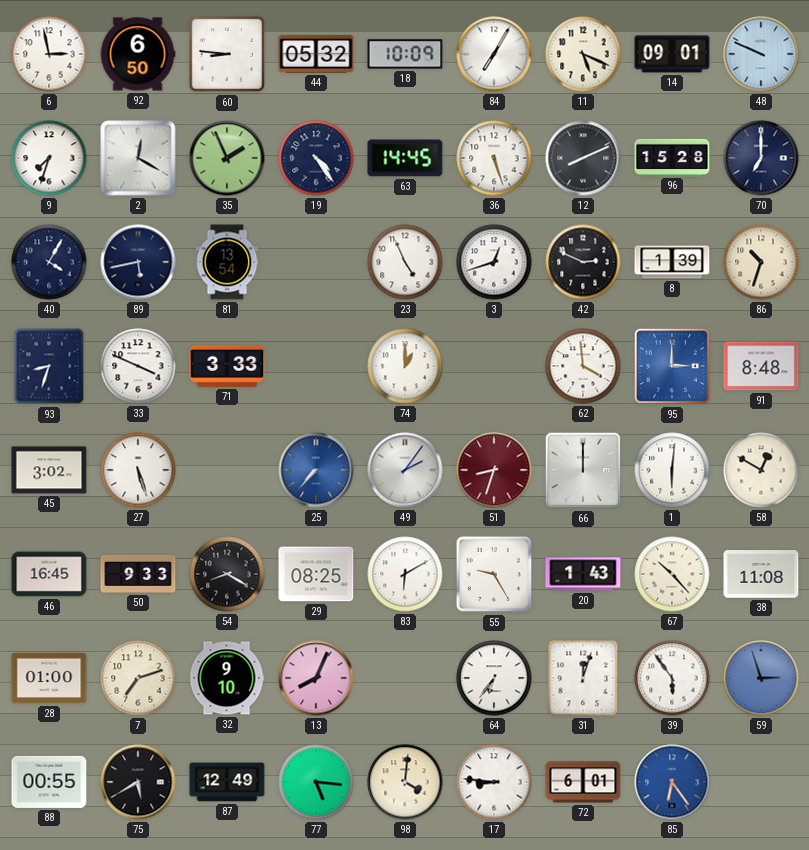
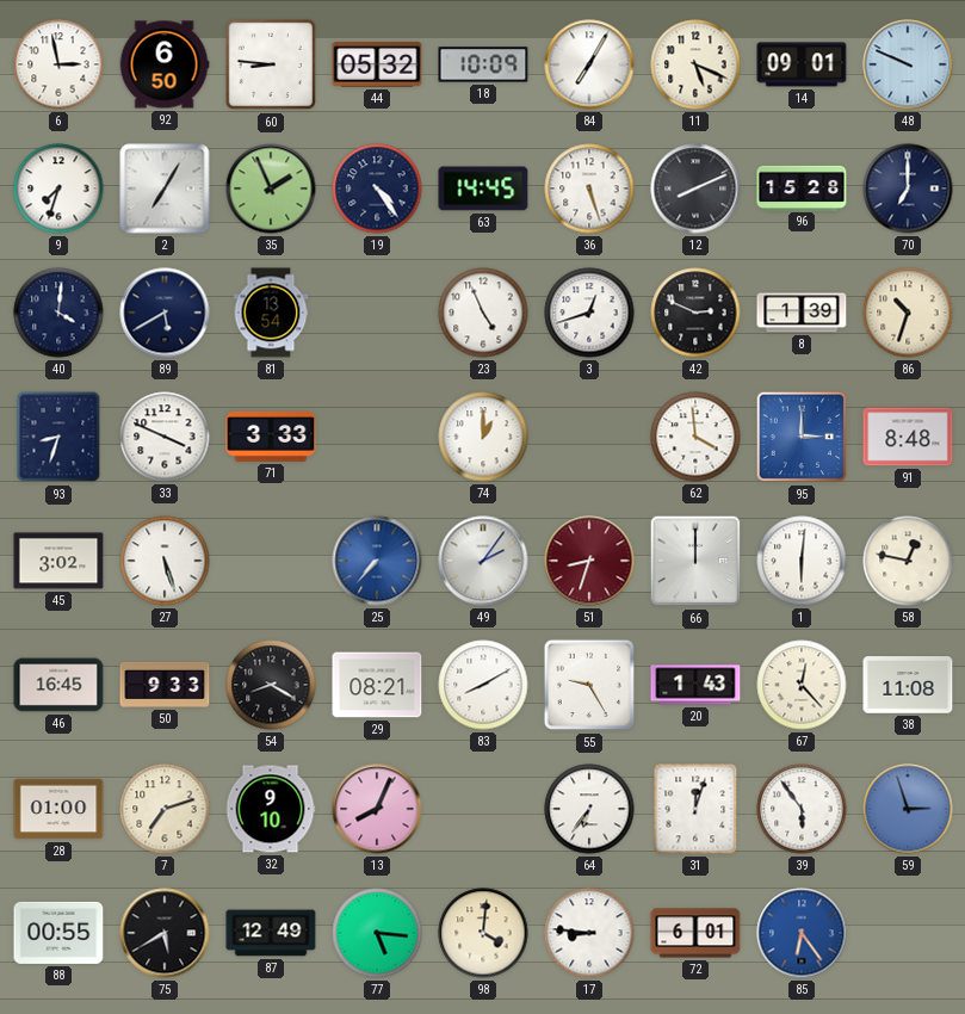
2: 12:20 -> 7:05 (165, 188)
40: 4:05 -> 4:01 (58, 313)
89: 5:43 -> 5:40 (165, 313)
58: 12:50 -> 12:47 (908, 561)
29: 08:25 -> 08:21 (377, 685)
83: 6:10 -> 8:10 (483, 685)
67: 10:23 -> 12:23 (802, 685)
